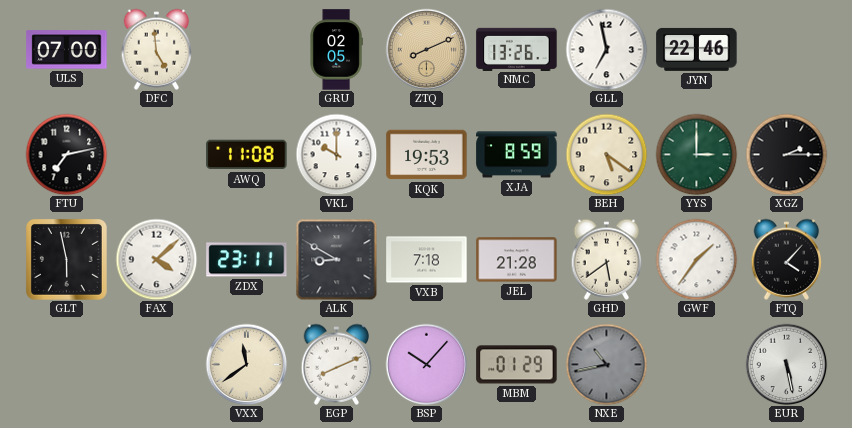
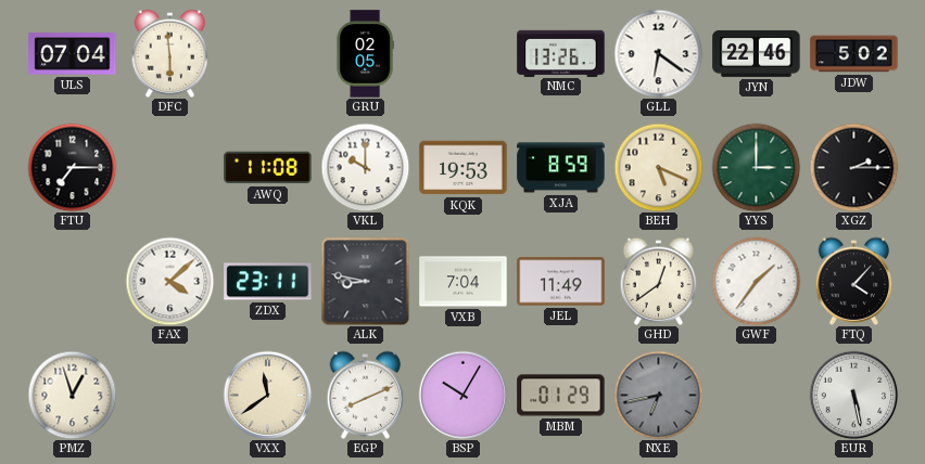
ULS: 07:00 -> 07:04 (73, 54)
DFC: 4:59 -> 5:59 (170, 53)
ZTQ: 8:11 -> none (426, 49)
GLL: 6:58 -> 6:21 (658, 53)
JDW: none -> 5:02 (854, 54)
FTU: 7:13 -> 7:15 (72, 167)
BEH: 5:21 -> 5:19 (658, 167)
GLT: 5:58 -> none (66, 259)
ALK: 8:50 -> 8:47 (365, 281)
VXB: 7:18 -> 7:04 (464, 282)
JEL: 21:28 -> 11:49 (561, 282)
GHD: 5:39 -> 12:39 (659, 281)
PMZ: none -> 12:57 (72, 395)
BSP: 10:07 -> 10:05 (463, 395)
NXE: 10:43 -> 6:43 (658, 395)
